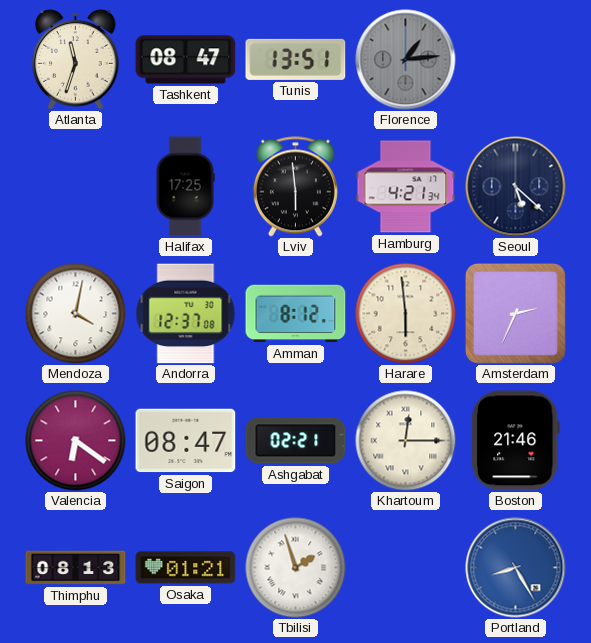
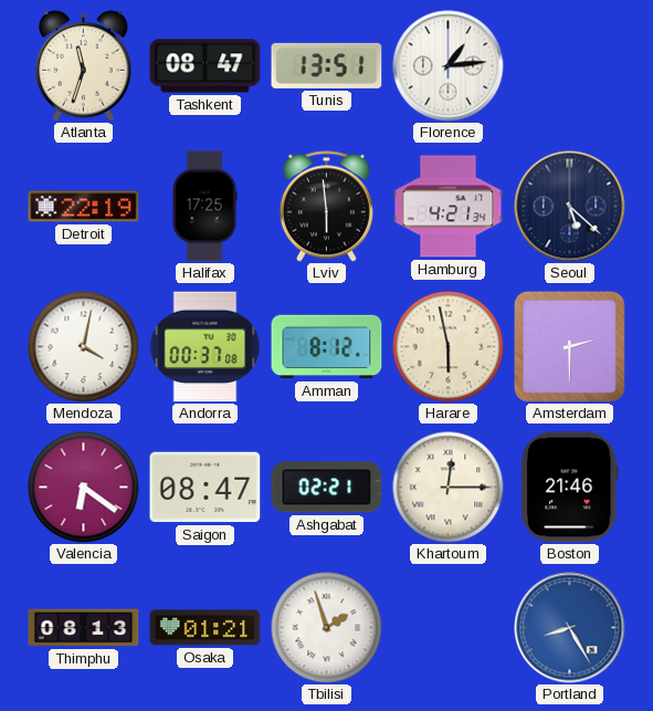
Florence dial: grey -> white (449, 66)
Detroit: none -> 22:19 (84, 207)
Andorra: 12:37 -> 00:37 (206, 347)
Harare: 5:59 -> 5:58 (449, 347)
Amsterdam: 2:34 -> 2:30 (569, 346)
